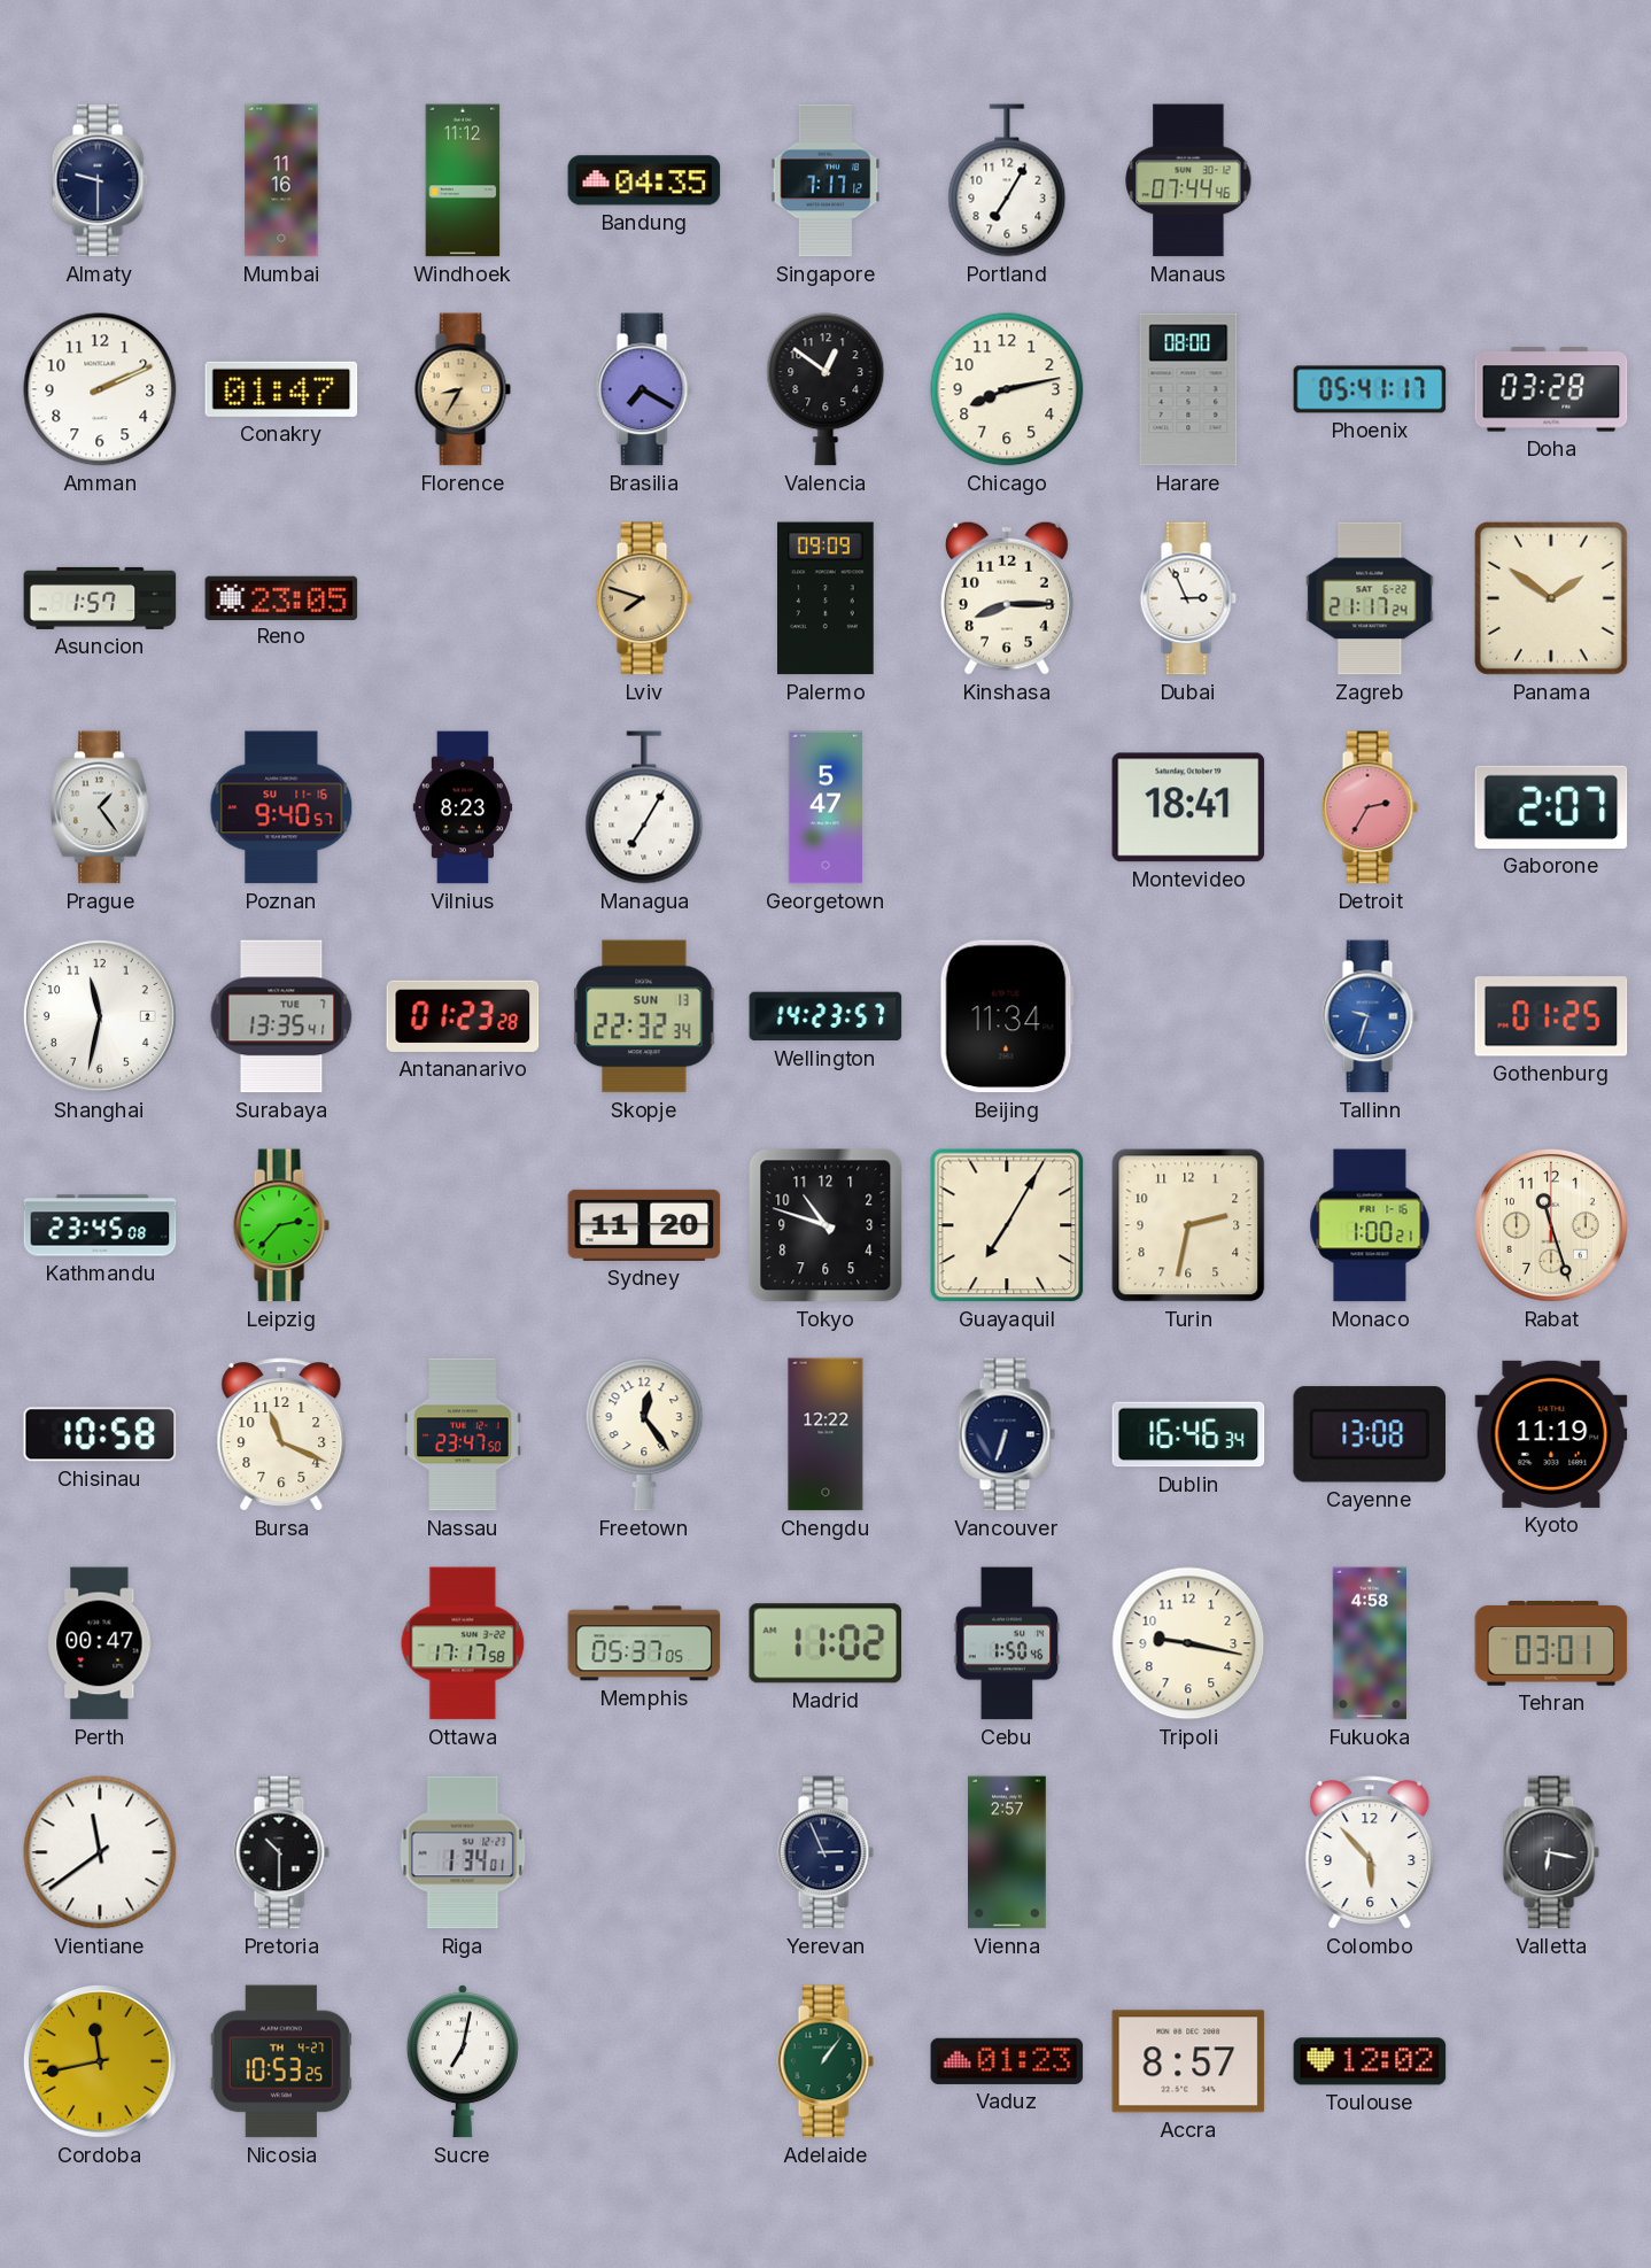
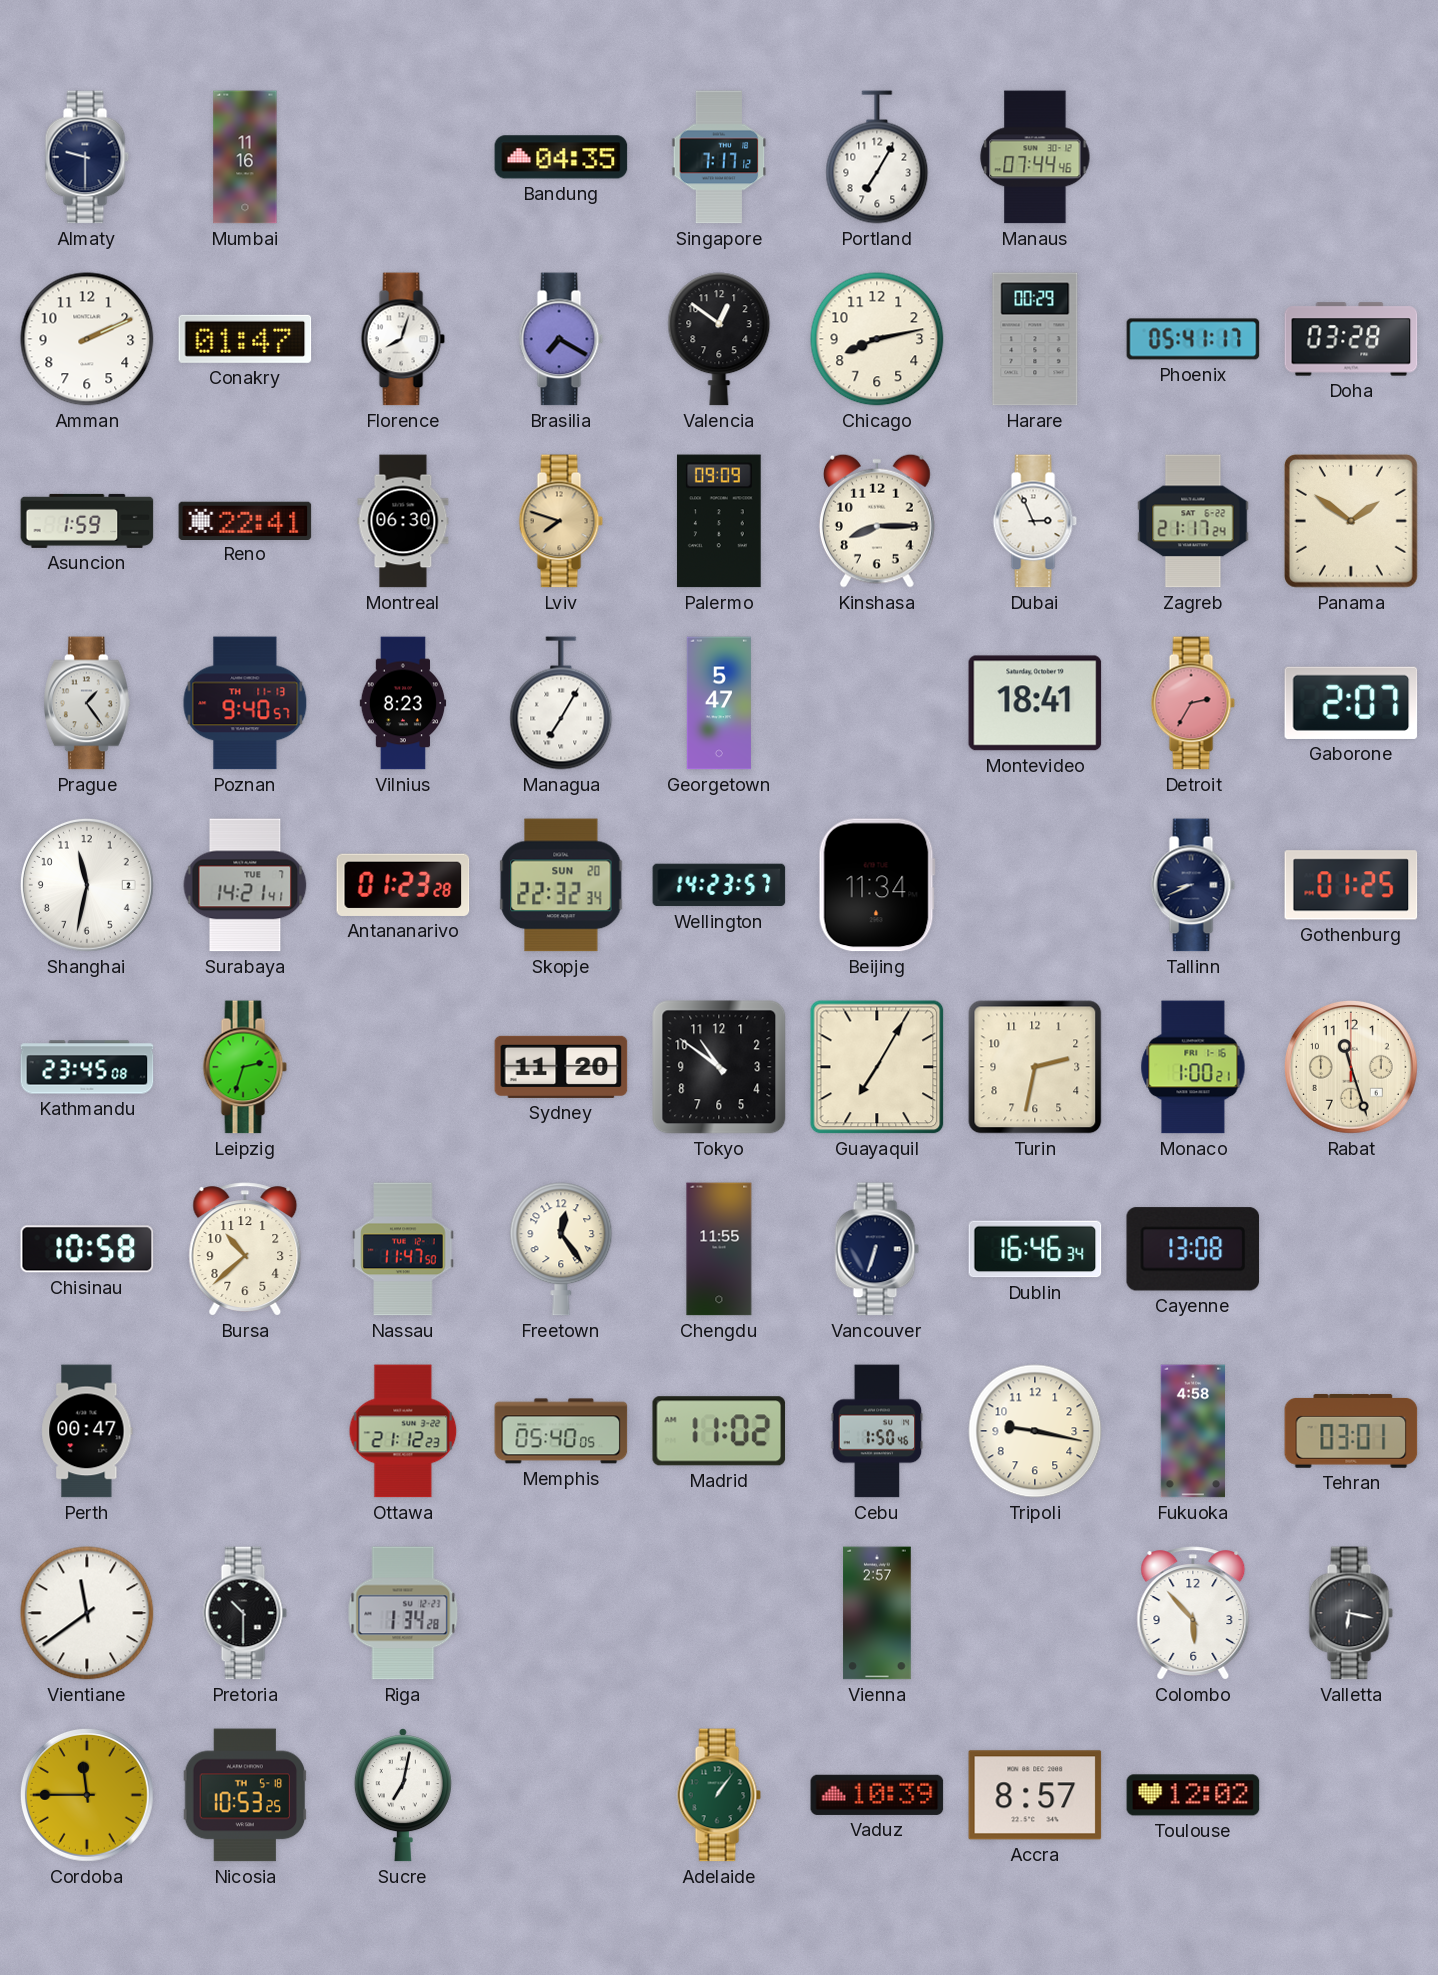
Windhoek: 11:12 -> none (463, 180)
Florence: 8:35 -> 8:03 (403, 339)
Florence dial: champagne -> white (403, 339)
Harare: 08:00 -> 00:29 (1035, 339)
Asuncion: 1:57 -> 1:59 (87, 521)
Reno: 23:05 -> 22:41 (245, 520)
Montreal: none -> 06:30 (403, 521)
Poznan date: SU 11-16 -> TH 11-13 (245, 703)
Surabaya: 13:35 -> 14:21 (245, 885)
Skopje date: SUN 13 -> SUN 20 (561, 885)
Tallinn: 9:33 -> 8:41 (1193, 885)
Tallinn dial: blue -> navy (1193, 885)
Leipzig: 2:37 -> 2:33 (245, 1067)
Tokyo: 10:48 -> 10:51 (719, 1067)
Bursa: 11:19 -> 10:38 (245, 1249)
Nassau: 23:47 -> 11:47 (403, 1249)
Chengdu: 12:22 -> 11:55 (719, 1249)
Kyoto: 11:19 -> none (1551, 1434)
Ottawa: 17:17 -> 21:12 (403, 1431)
Memphis: 05:37 -> 05:40 (561, 1431)
Riga: 1:34:01 -> 1:34:28 (403, 1613)
Yerevan: 2:56 -> none (825, 1852)
Cordoba: 11:43 -> 11:45 (87, 1795)
Nicosia date: TH 4-27 -> TH 5-18 (245, 1795)
Vaduz: 01:23 -> 10:39 (877, 1795)
